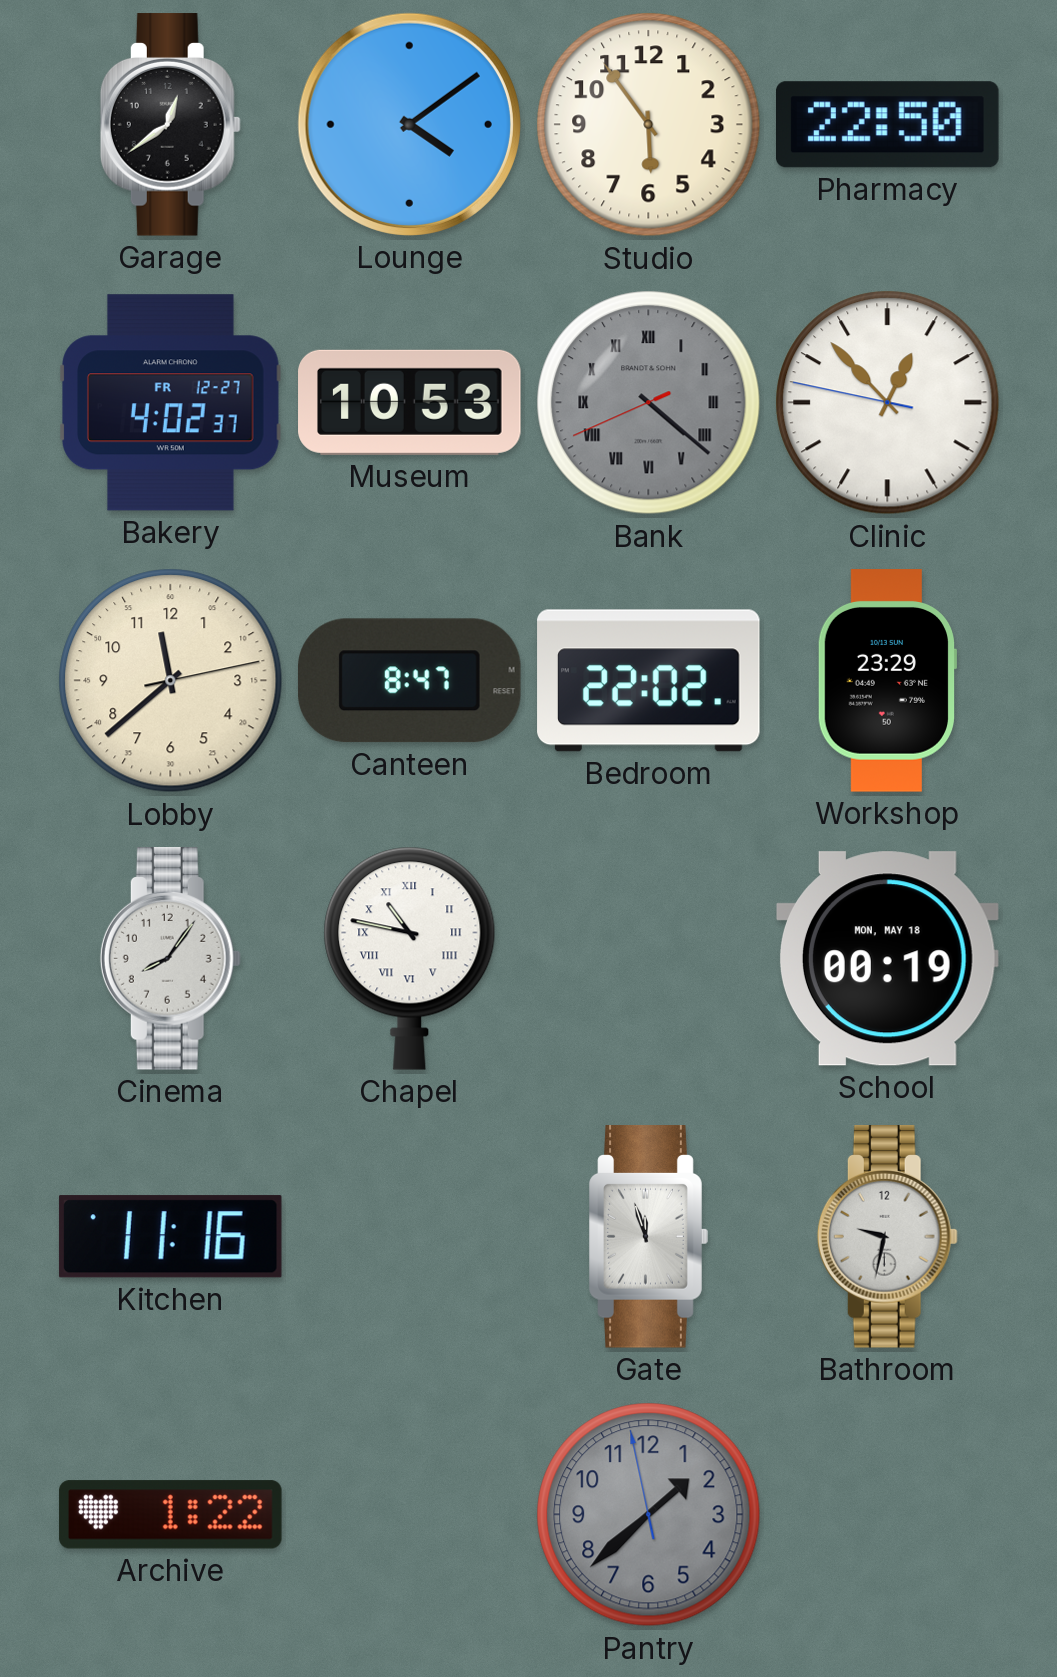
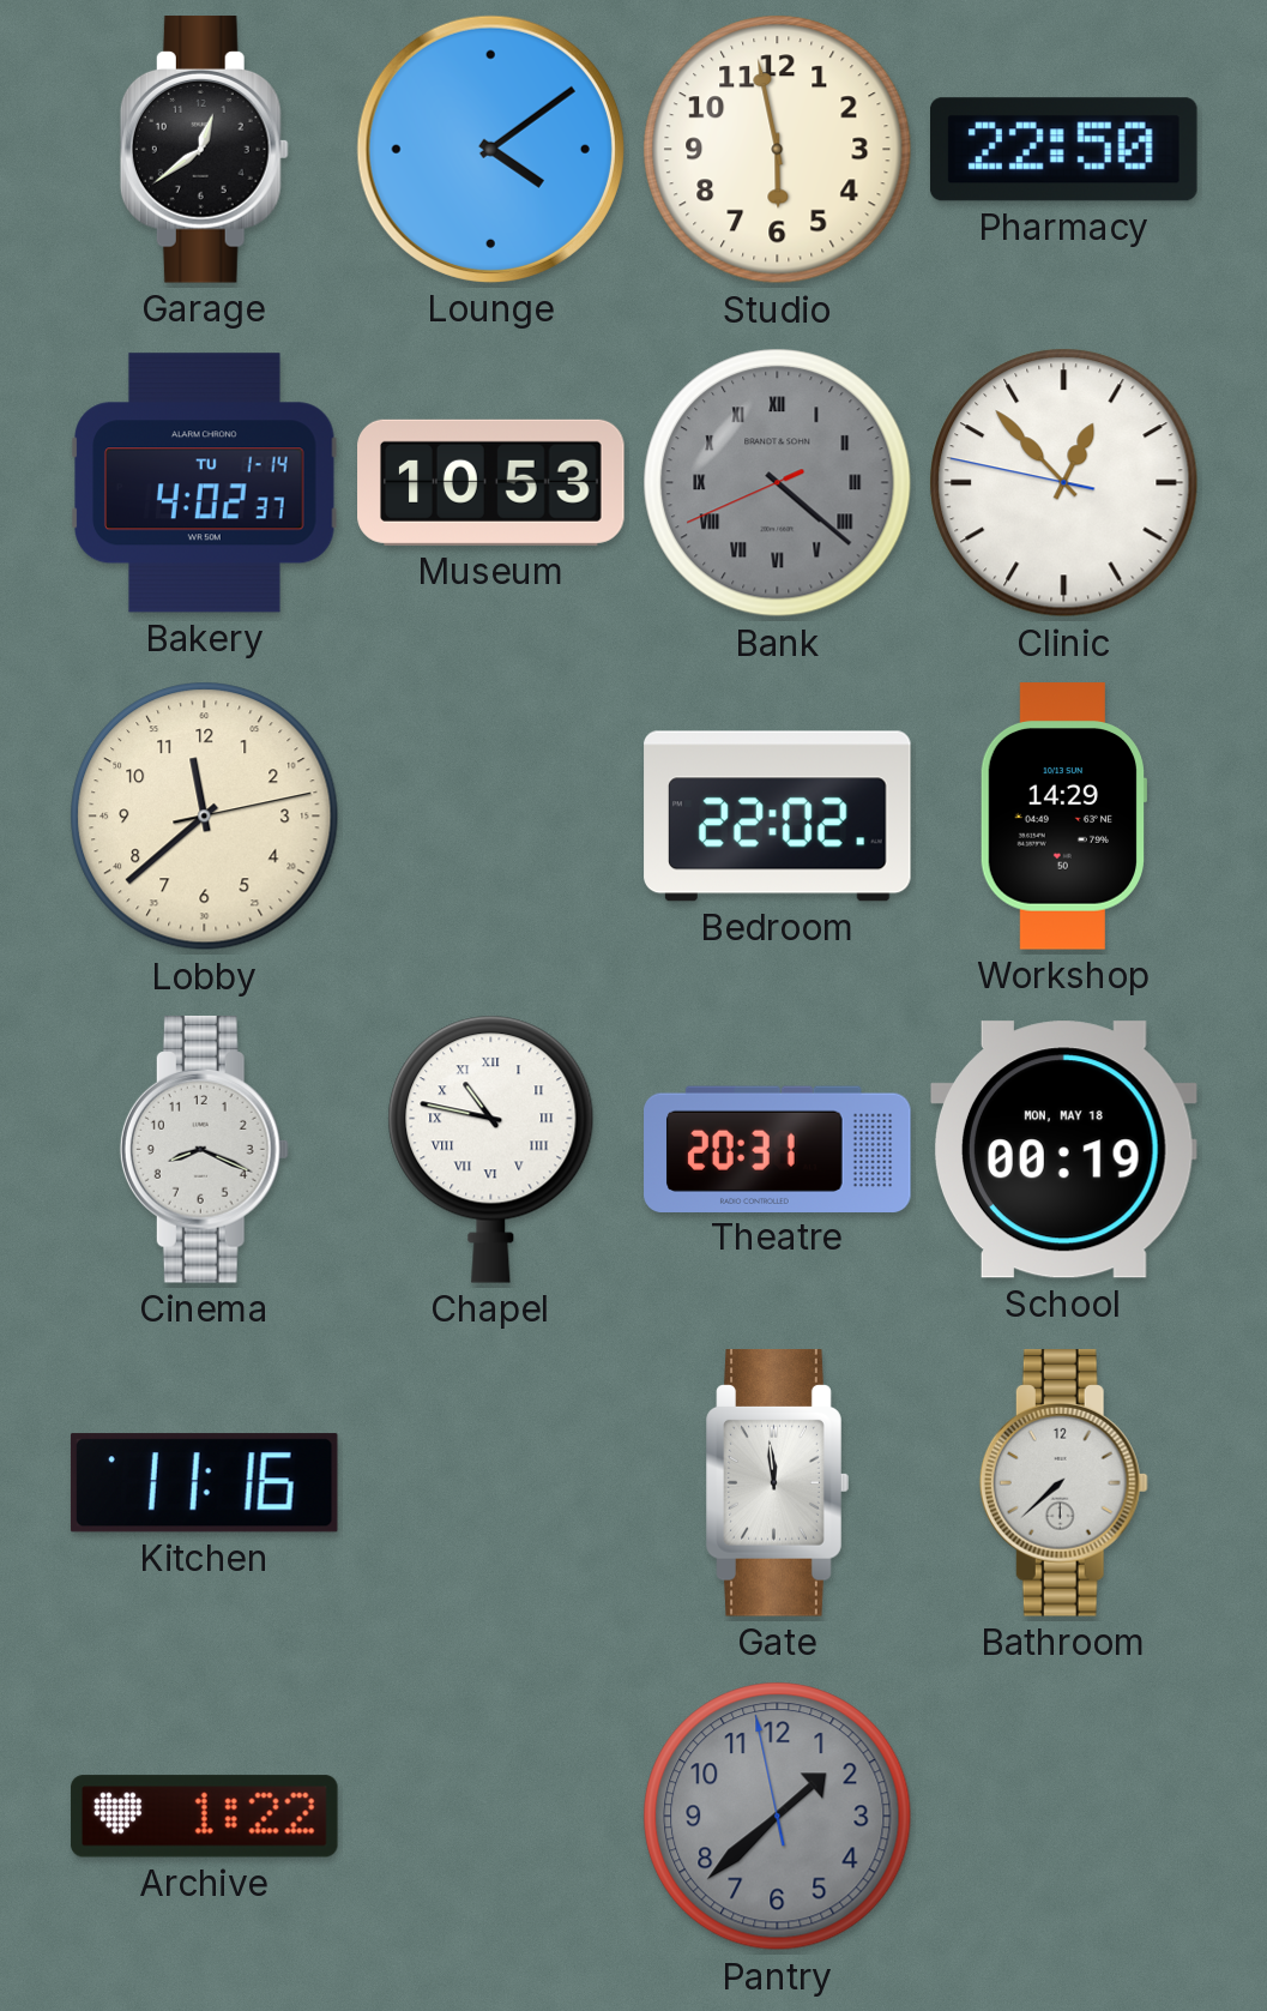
Studio: 5:54 -> 5:58 (778, 150)
Bakery date: FR 12-27 -> TU 1-14 (205, 483)
Canteen: 8:47 -> none (410, 681)
Workshop: 23:29 -> 14:29 (1062, 817)
Cinema: 8:06 -> 8:19 (204, 1150)
Theatre: none -> 20:31 (778, 1149)
Gate: 11:57 -> 11:59 (777, 1483)
Bathroom: 9:32 -> 7:38 (1063, 1483)
